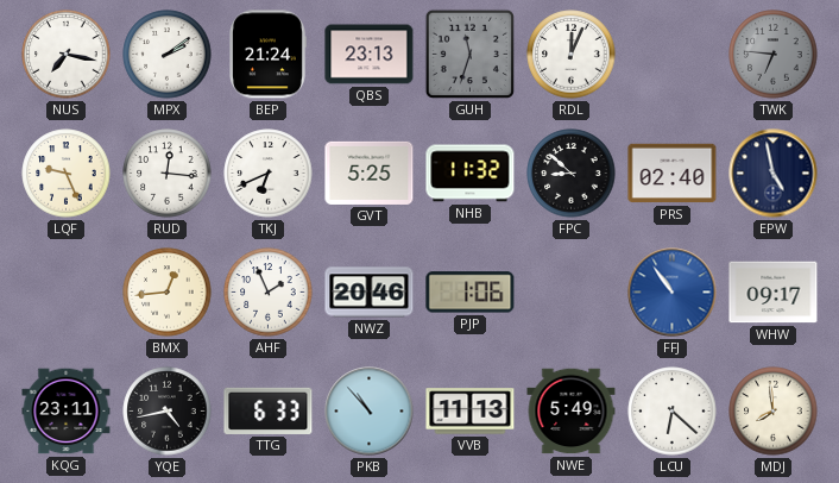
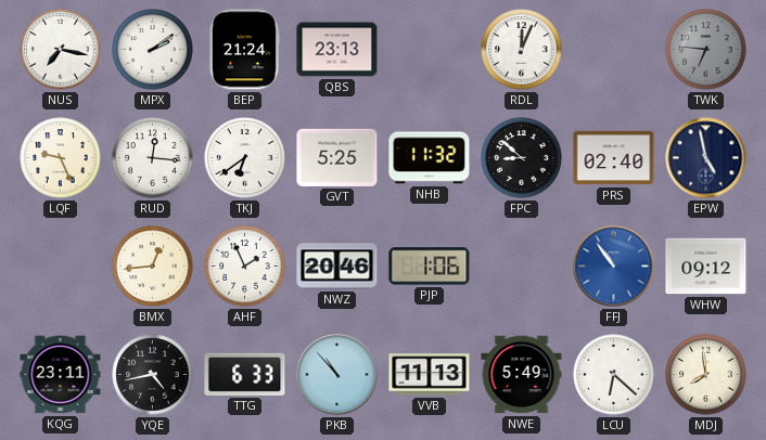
GUH: 11:33 -> none (469, 54)
TKJ: 6:41 -> 6:39 (245, 158)
WHW: 09:17 -> 09:12 (706, 267)
